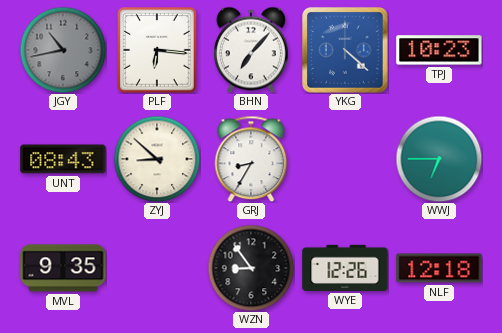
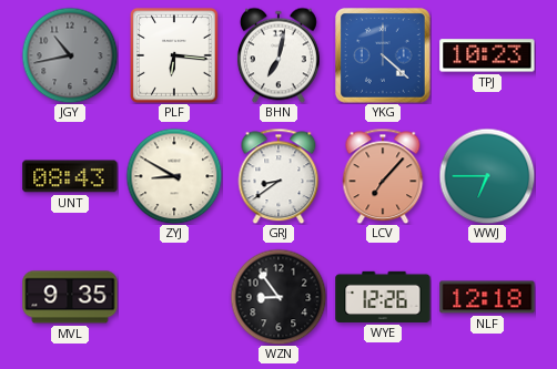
BHN: 7:07 -> 7:02 (278, 55)
ZYJ: 8:52 -> 8:50 (174, 176)
GRJ: 8:35 -> 8:39 (278, 176)
LCV: none -> 7:07 (383, 176)
